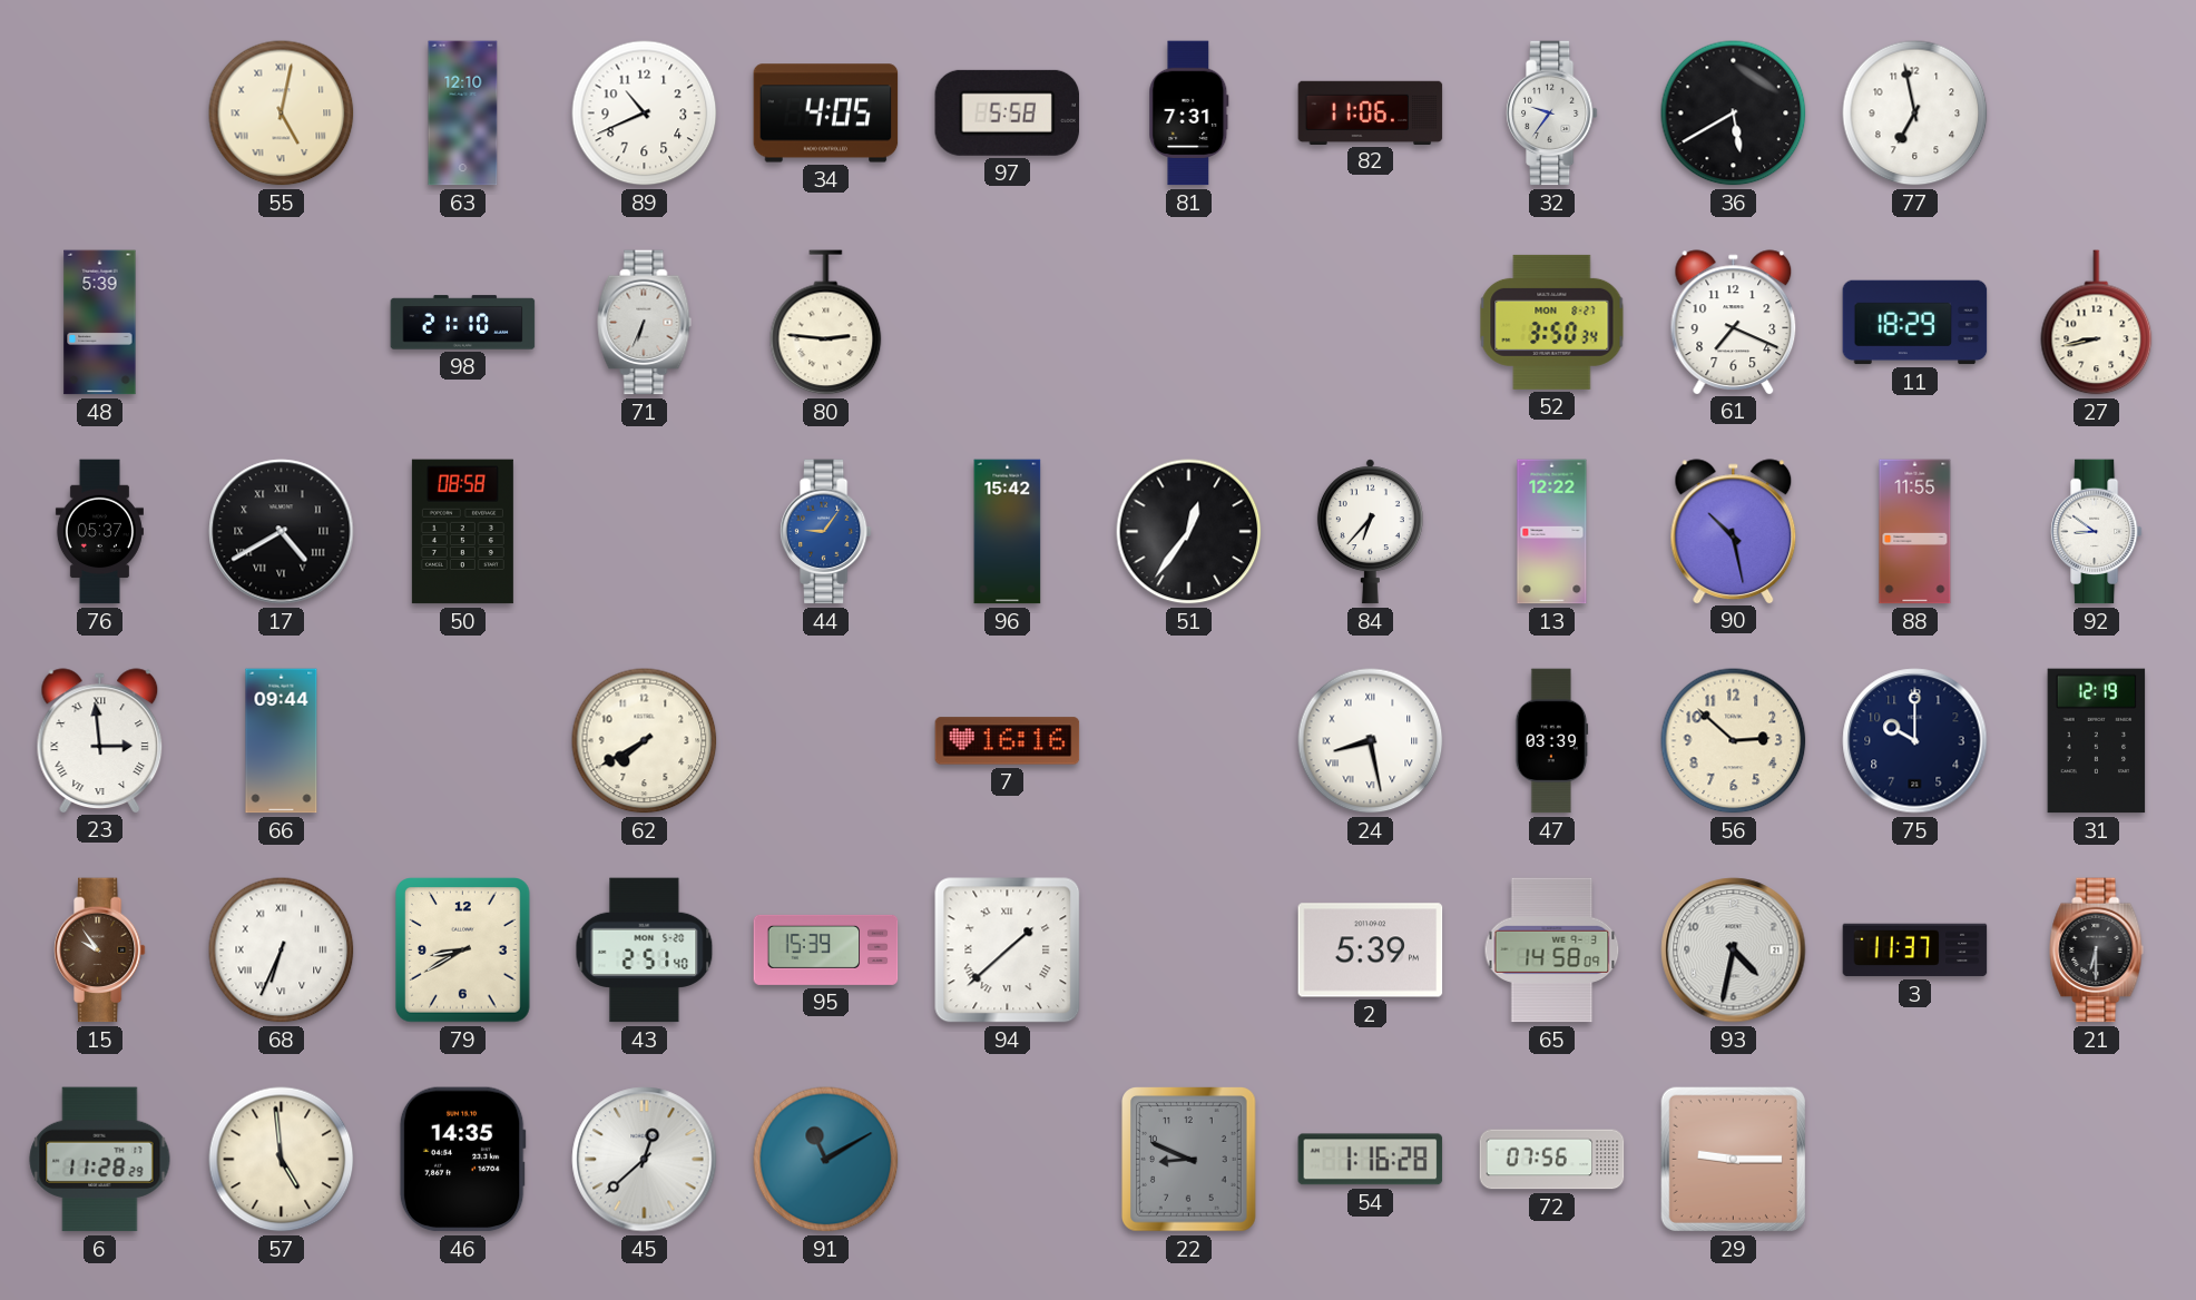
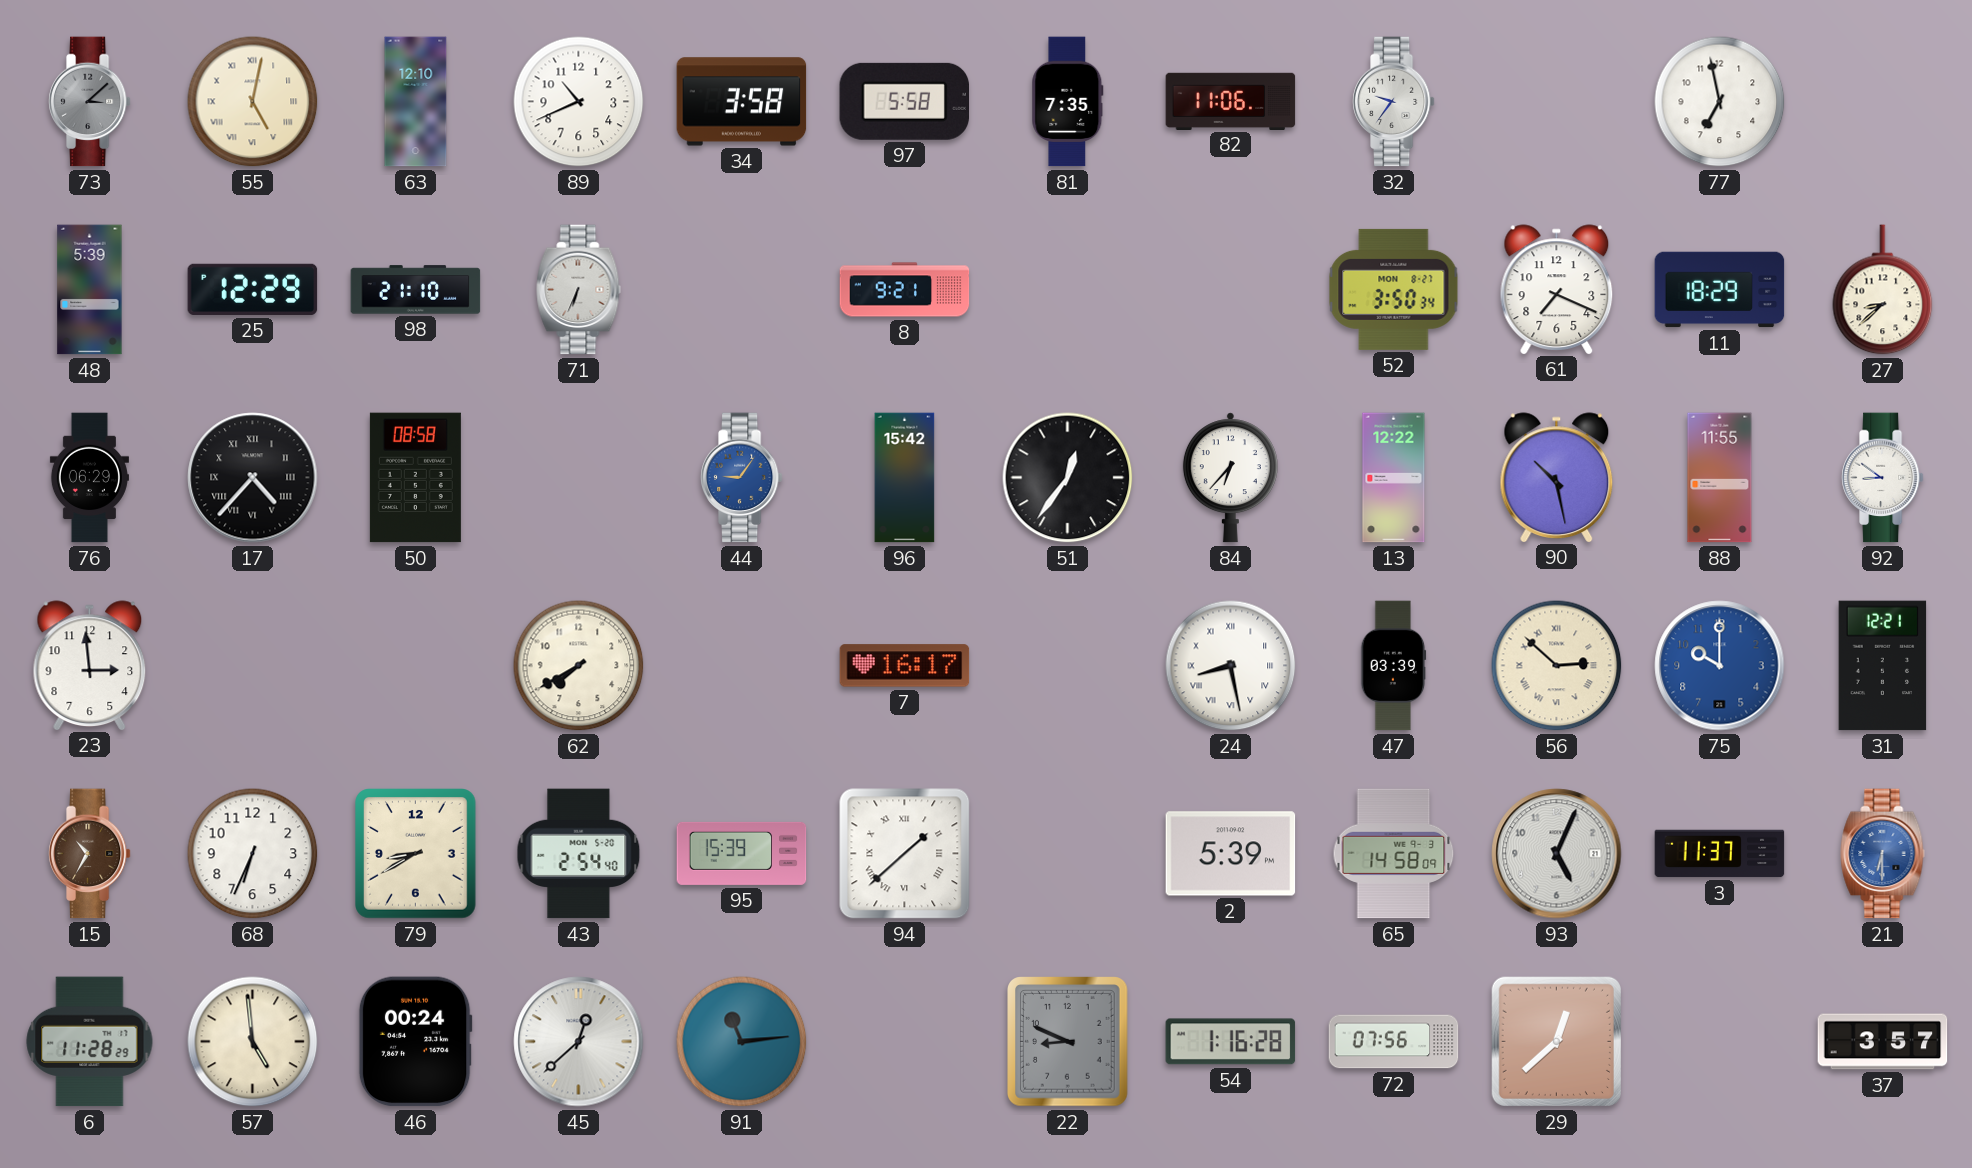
73: none -> 3:08 (89, 102)
34: 4:05 -> 3:58 (742, 102)
81: 7:31 -> 7:35 (1068, 102)
36: 5:40 -> none (1734, 114)
25: none -> 12:29 (253, 289)
80: 2:46 -> none (826, 323)
8: none -> 9:21 (905, 290)
27: 8:43 -> 8:38 (1883, 290)
76: 05:37 -> 06:29 (89, 478)
17: 4:40 -> 4:37 (253, 478)
23 numerals: Roman -> Arabic (90, 665)
66: 09:44 -> none (282, 741)
7: 16:16 -> 16:17 (905, 666)
56 numerals: Arabic -> Roman (1557, 666)
75 dial: navy -> blue (1720, 666)
31: 12:19 -> 12:21 (1883, 666)
15: 9:54 -> 10:35 (89, 854)
68 numerals: Roman -> Arabic (253, 854)
43: 2:51 -> 2:54 (579, 854)
93: 4:32 -> 5:04 (1557, 854)
21 dial: black -> blue (1883, 854)
46: 14:35 -> 00:24 (415, 1042)
91: 11:10 -> 11:14 (742, 1042)
29: 9:15 -> 12:38 (1556, 1041)
37: none -> 3:57 (1883, 1042)
